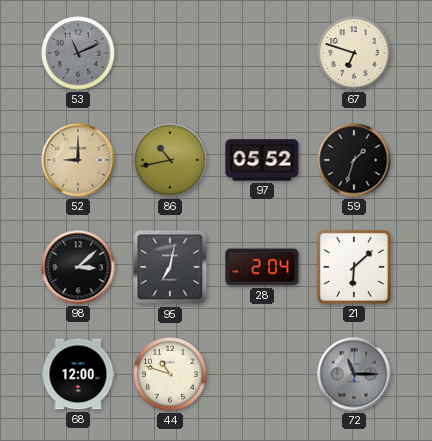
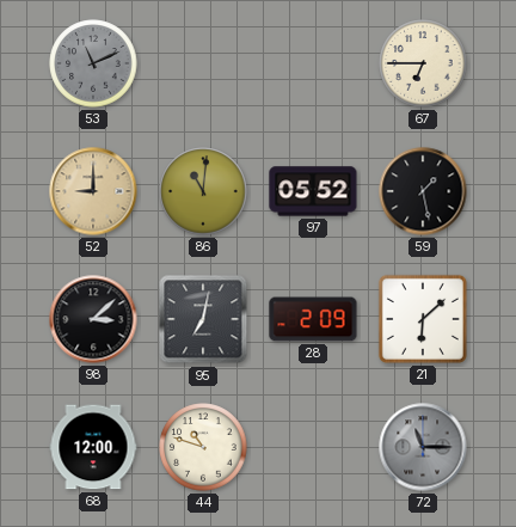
67: 6:48 -> 6:45 (423, 63)
86: 10:43 -> 11:01 (203, 191)
59: 1:33 -> 1:28 (423, 191)
28: 2:04 -> 2:09 (313, 319)
